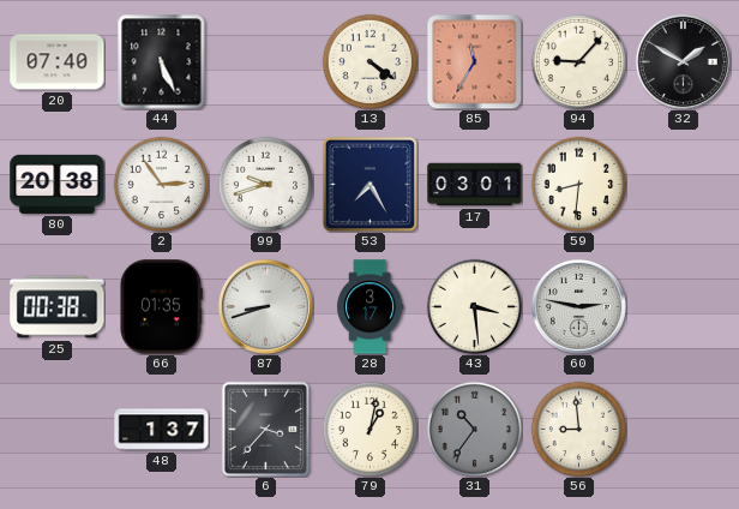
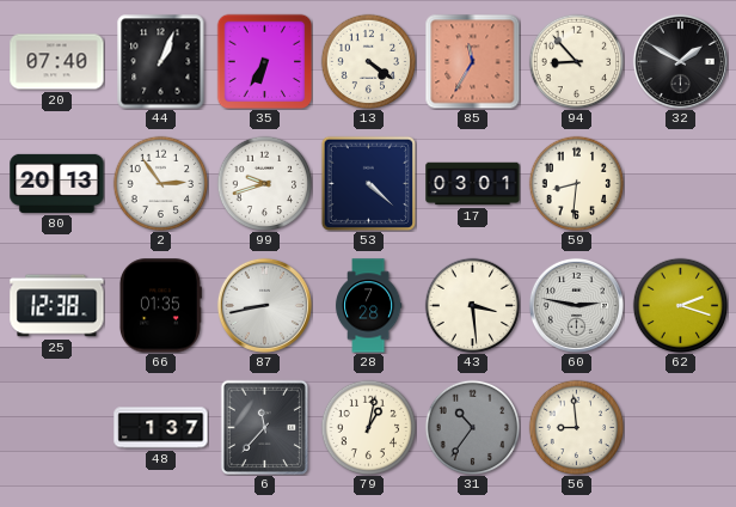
44: 5:26 -> 1:04 (161, 62)
35: none -> 6:35 (264, 61)
94: 9:07 -> 8:53 (576, 61)
80: 20:38 -> 20:13 (57, 183)
53: 7:25 -> 4:22 (368, 183)
25: 00:38 -> 12:38 (57, 306)
87: 8:42 -> 8:43 (264, 305)
28: 3:17 -> 7:28 (368, 306)
62: none -> 2:18 (680, 305)
6: 3:37 -> 11:37 (265, 427)
